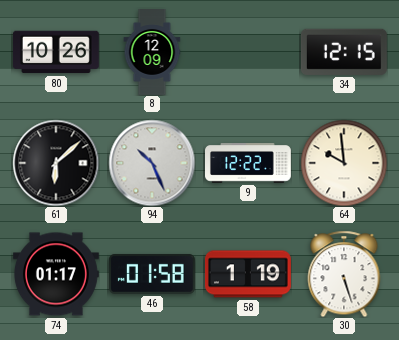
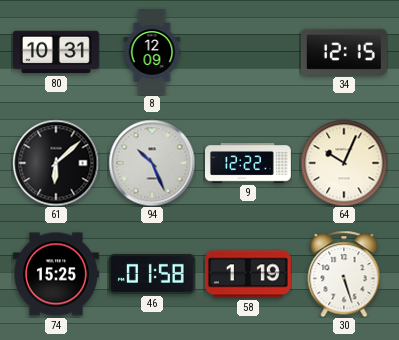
80: 10:26 -> 10:31 (56, 52)
64: 9:59 -> 10:04 (344, 163)
74: 01:17 -> 15:25 (56, 274)
